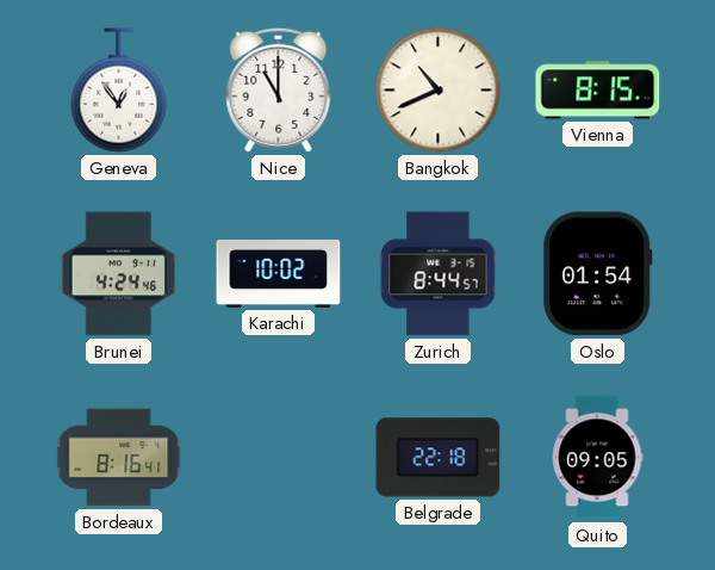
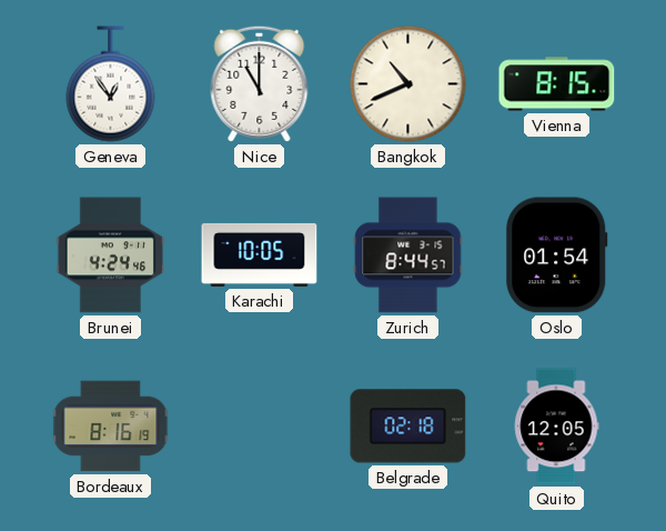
Karachi: 10:02 -> 10:05 (260, 254)
Bordeaux: 8:16:41 -> 8:16:19 (111, 427)
Belgrade: 22:18 -> 02:18 (408, 427)
Quito: 09:05 -> 12:05 (556, 427)
